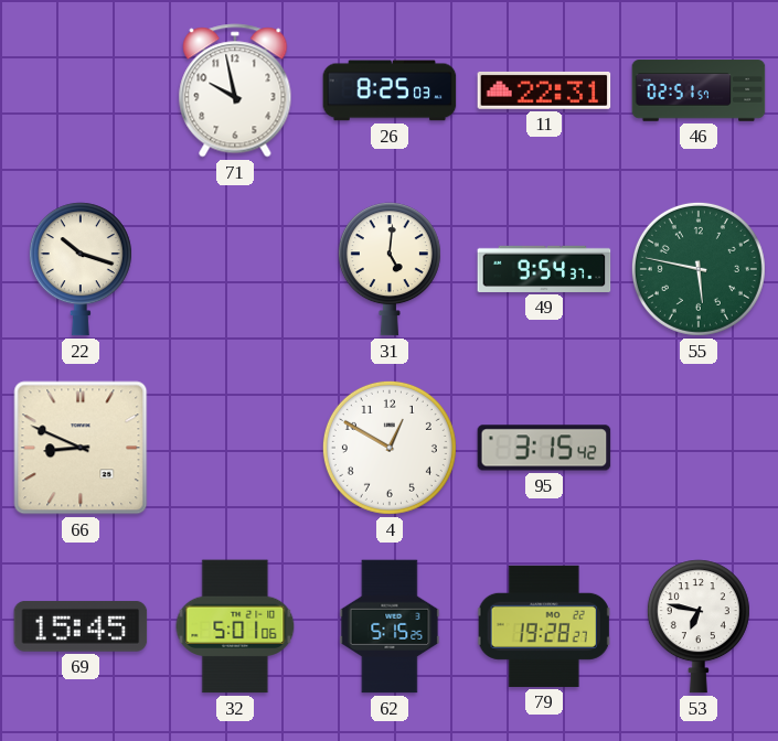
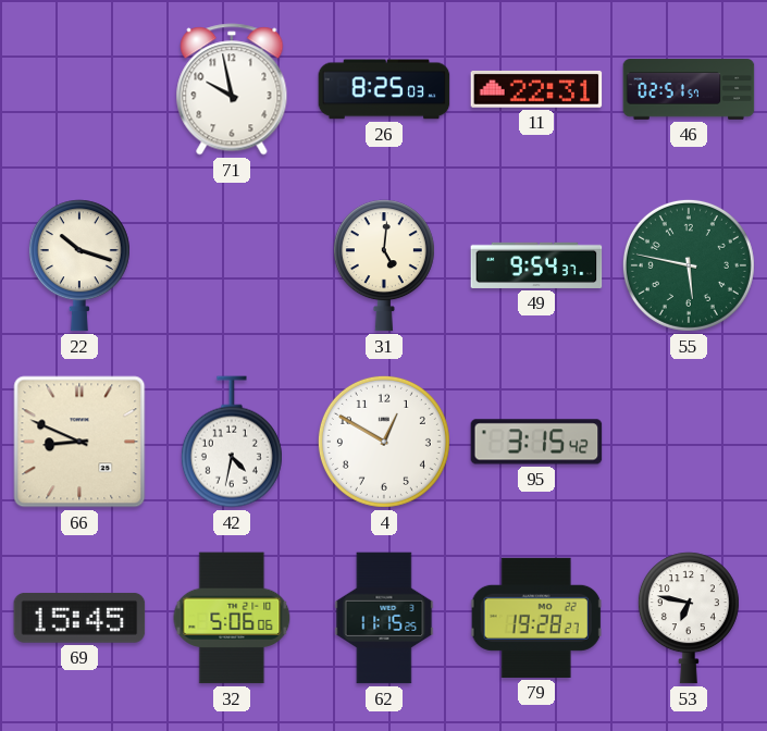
42: none -> 4:32 (232, 442)
32: 5:01 -> 5:06 (232, 618)
62: 5:15 -> 11:15 (384, 618)
